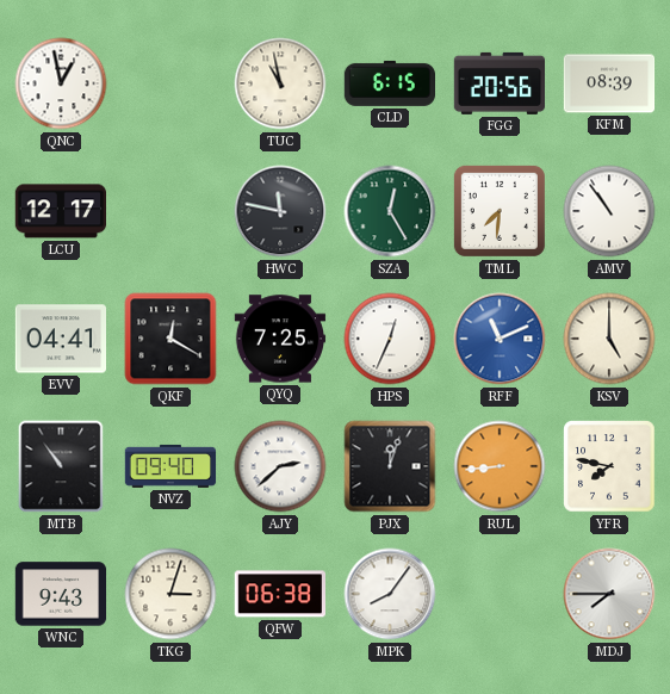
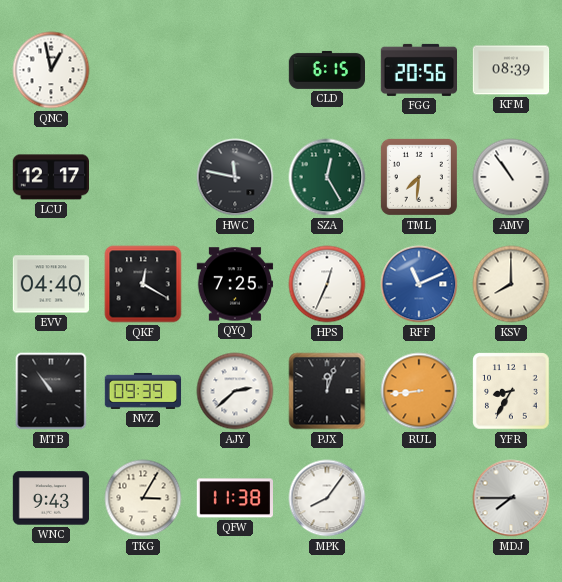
TUC: 10:58 -> none (280, 83)
EVV: 04:41 -> 04:40 (50, 284)
KSV: 5:00 -> 8:00 (511, 284)
NVZ: 09:40 -> 09:39 (143, 391)
YFR: 7:47 -> 8:35 (511, 391)
TKG: 3:03 -> 3:05 (143, 498)
QFW: 06:38 -> 11:38 (234, 498)
